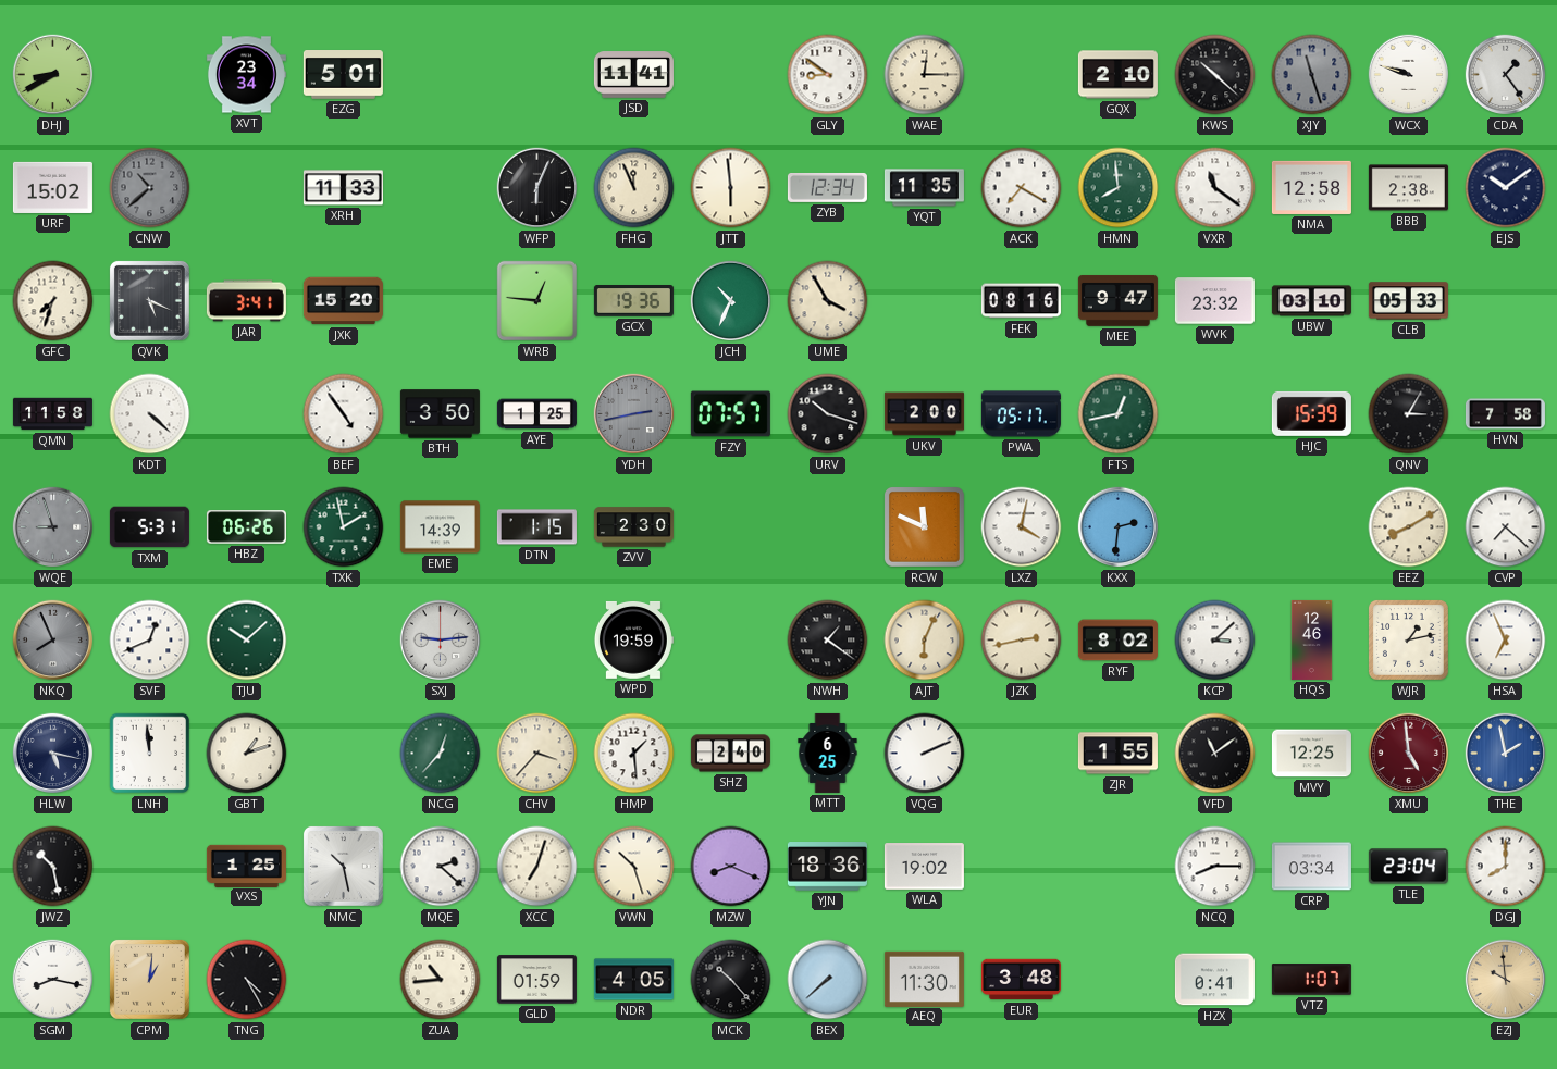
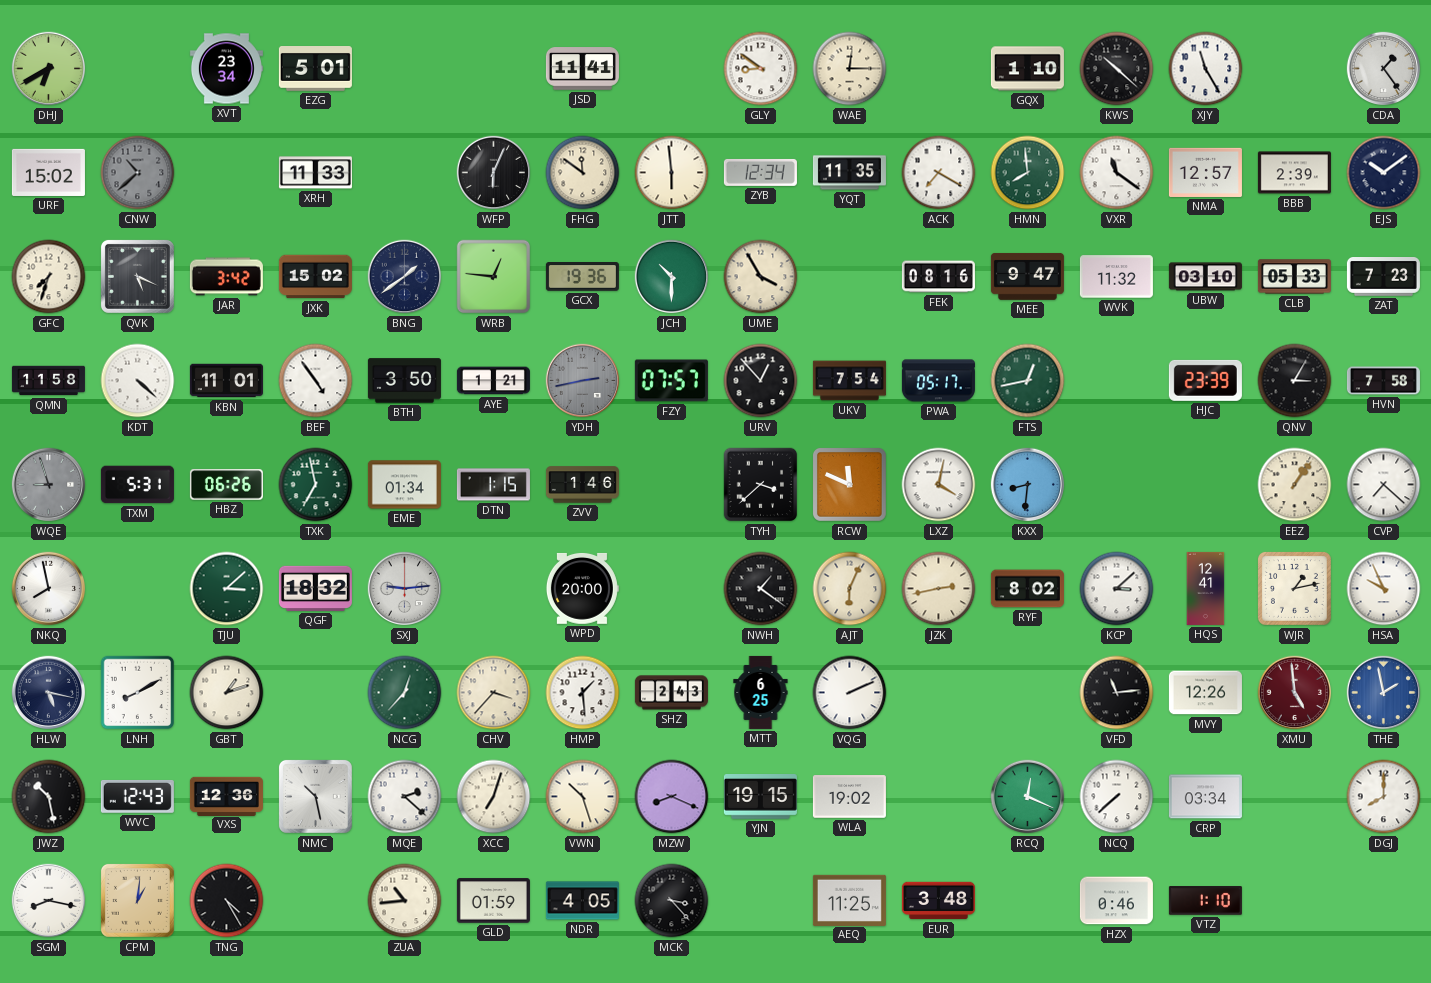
DHJ: 8:40 -> 6:40 (49, 69)
GQX: 2:10 -> 1:10 (1027, 69)
XJY: 11:27 -> 11:25 (1206, 69)
XJY dial: grey -> white (1206, 69)
WCX: 9:48 -> none (1409, 75)
FHG: 11:56 -> 11:51 (583, 173)
NMA: 12:58 -> 12:57 (1205, 172)
BBB: 2:38 -> 2:39 (1294, 173)
JAR: 3:41 -> 3:42 (226, 277)
JXK: 15:20 -> 15:02 (315, 277)
BNG: none -> 1:39 (405, 277)
JCH: 10:34 -> 10:30 (672, 277)
WVK: 23:32 -> 11:32 (1116, 277)
ZAT: none -> 7:23 (1383, 277)
KBN: none -> 11:01 (226, 381)
AYE: 1:25 -> 1:21 (493, 381)
URV: 10:18 -> 12:53 (761, 381)
UKV: 2:00 -> 7:54 (849, 381)
HJC: 15:39 -> 23:39 (1205, 380)
TXK: 1:58 -> 6:58 (316, 485)
EME: 14:39 -> 01:34 (404, 485)
ZVV: 2:30 -> 1:46 (582, 485)
TYH: none -> 3:38 (761, 485)
KXX: 2:31 -> 8:31 (1028, 485)
EEZ: 8:10 -> 1:06 (1295, 485)
NKQ: 7:56 -> 7:58 (49, 589)
NKQ dial: grey -> white (49, 589)
SVF: 12:41 -> none (150, 641)
TJU: 10:08 -> 3:08 (227, 589)
QGF: none -> 18:32 (315, 588)
WPD: 19:59 -> 20:00 (582, 589)
HQS: 12:46 -> 12:41 (1206, 588)
HSA: 6:56 -> 9:56 (1384, 589)
LNH: 11:59 -> 8:10 (138, 693)
SHZ: 2:40 -> 2:43 (671, 693)
ZJR: 1:55 -> none (1117, 754)
VFD: 11:09 -> 11:14 (1117, 693)
MVY: 12:25 -> 12:26 (1205, 693)
WVC: none -> 12:43 (137, 796)
VXS: 1:25 -> 12:36 (226, 796)
YJN: 18:36 -> 19:15 (760, 797)
RCQ: none -> 12:19 (1028, 797)
NCQ: 8:15 -> 7:38 (1117, 797)
TLE: 23:04 -> none (1408, 867)
MCK: 10:23 -> 3:23 (672, 901)
BEX: 7:38 -> none (828, 980)
AEQ: 11:30 -> 11:25 (849, 900)
HZX: 0:41 -> 0:46 (1116, 901)
VTZ: 1:07 -> 1:10 (1205, 901)
EZJ: 9:59 -> none (1506, 980)
